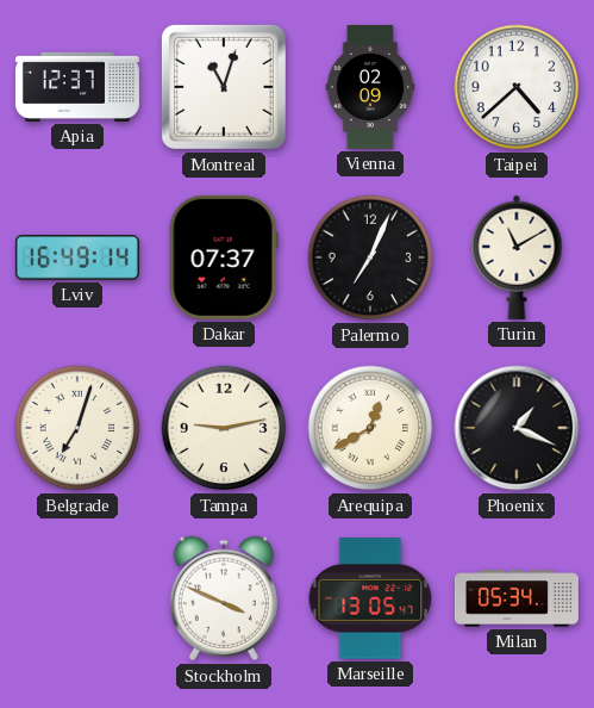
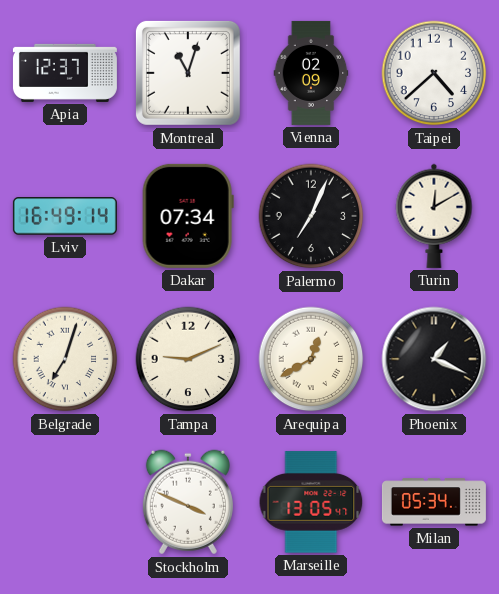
Dakar: 07:37 -> 07:34 (188, 216)
Turin: 11:10 -> 12:10 (434, 216)
Tampa: 9:13 -> 9:11 (188, 359)
